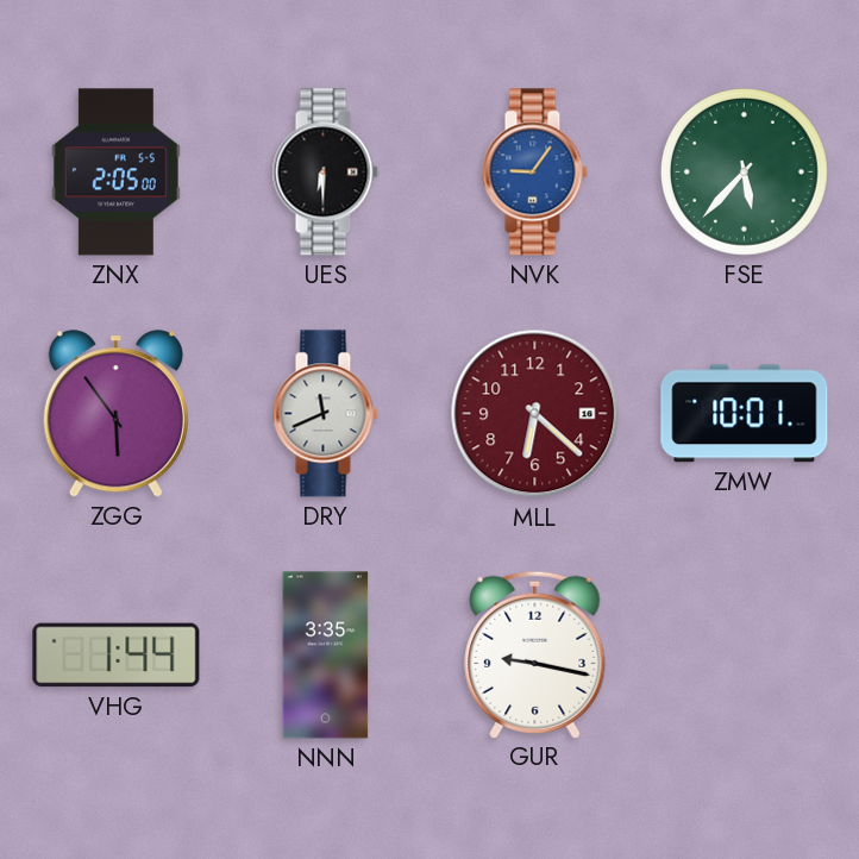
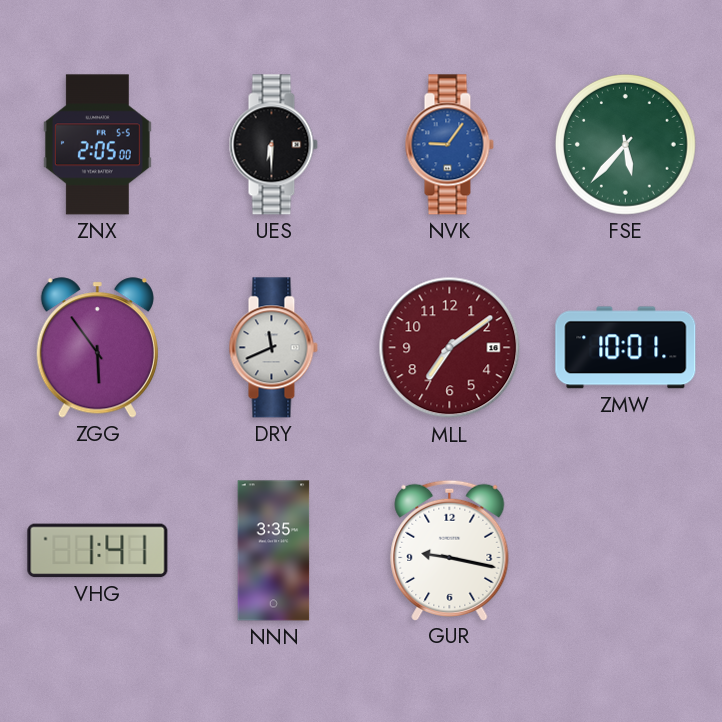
MLL: 6:22 -> 7:09 (450, 348)
VHG: 1:44 -> 1:41 (98, 551)
